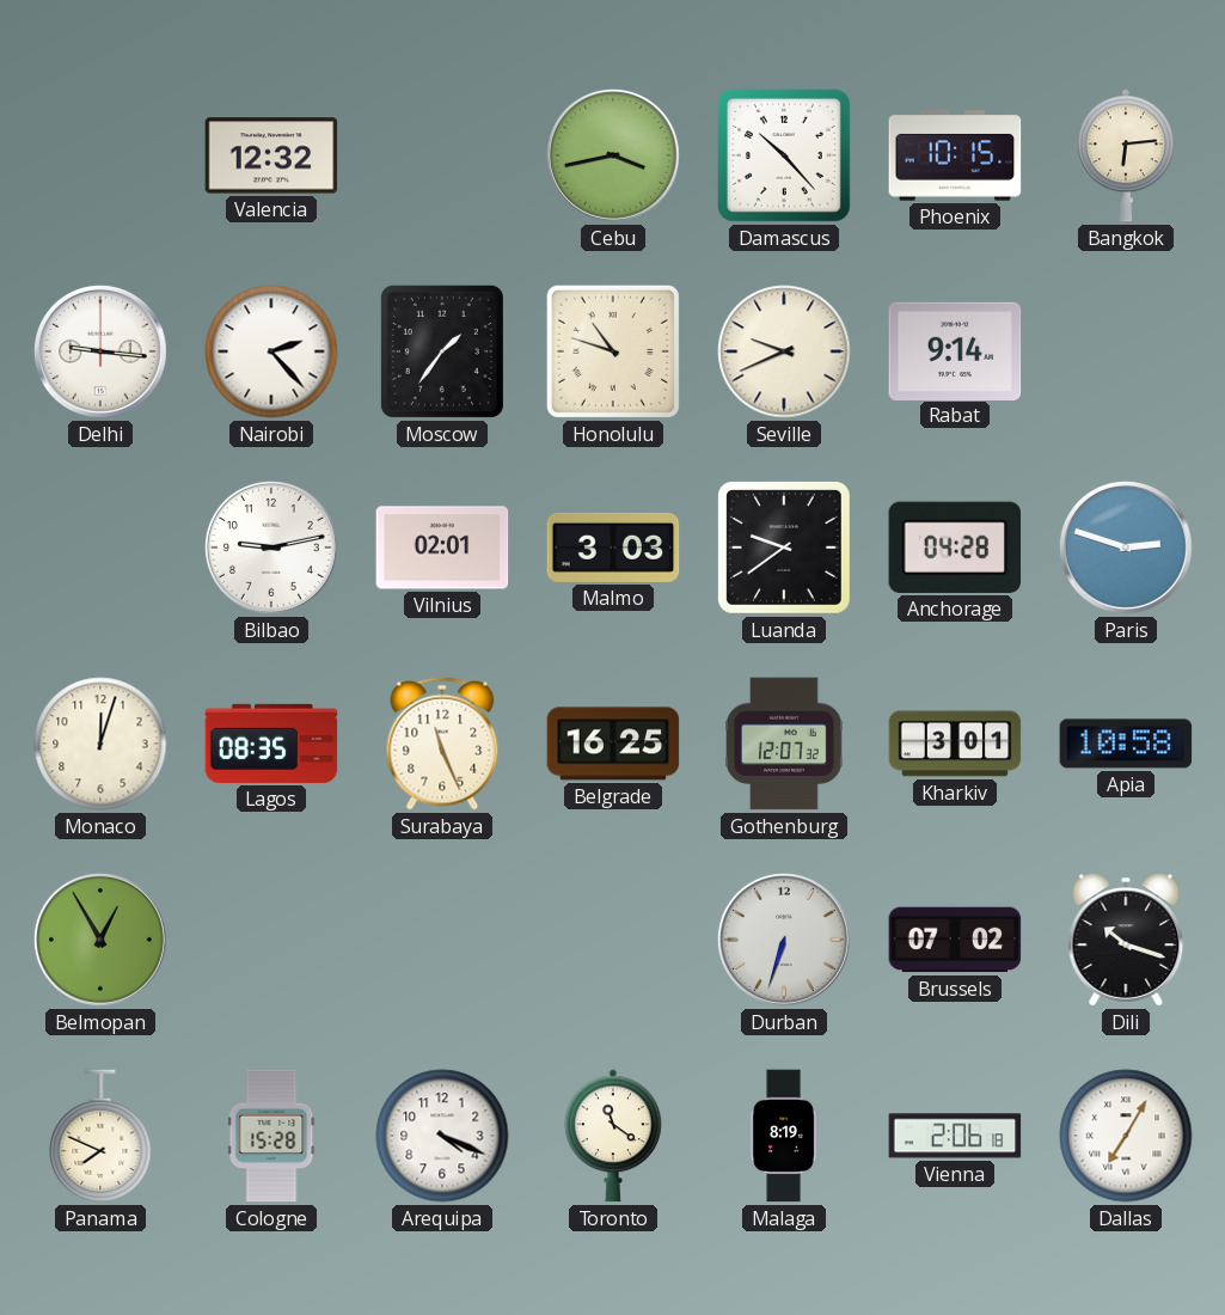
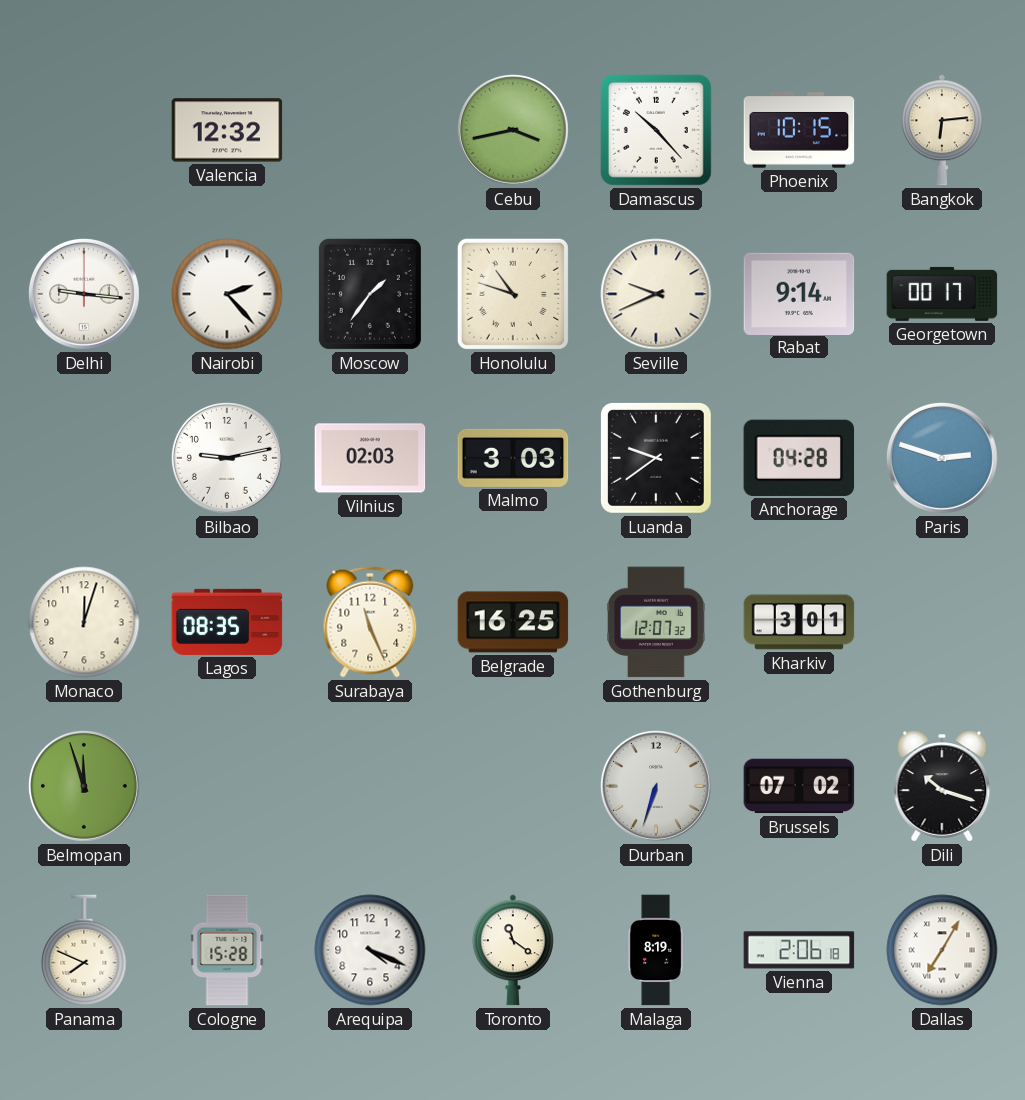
Georgetown: none -> 00:17 (942, 294)
Vilnius: 02:01 -> 02:03 (370, 458)
Apia: 10:58 -> none (1126, 744)
Belmopan: 12:55 -> 11:57 (84, 786)
